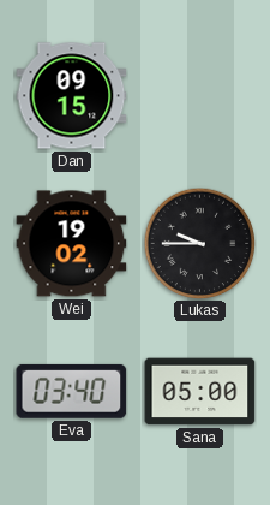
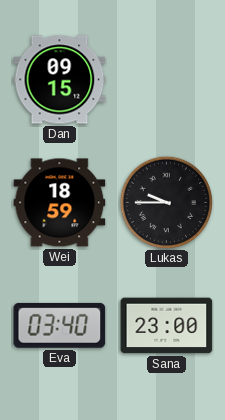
Wei: 19:02 -> 18:59 (60, 203)
Sana: 05:00 -> 23:00 (167, 326)
